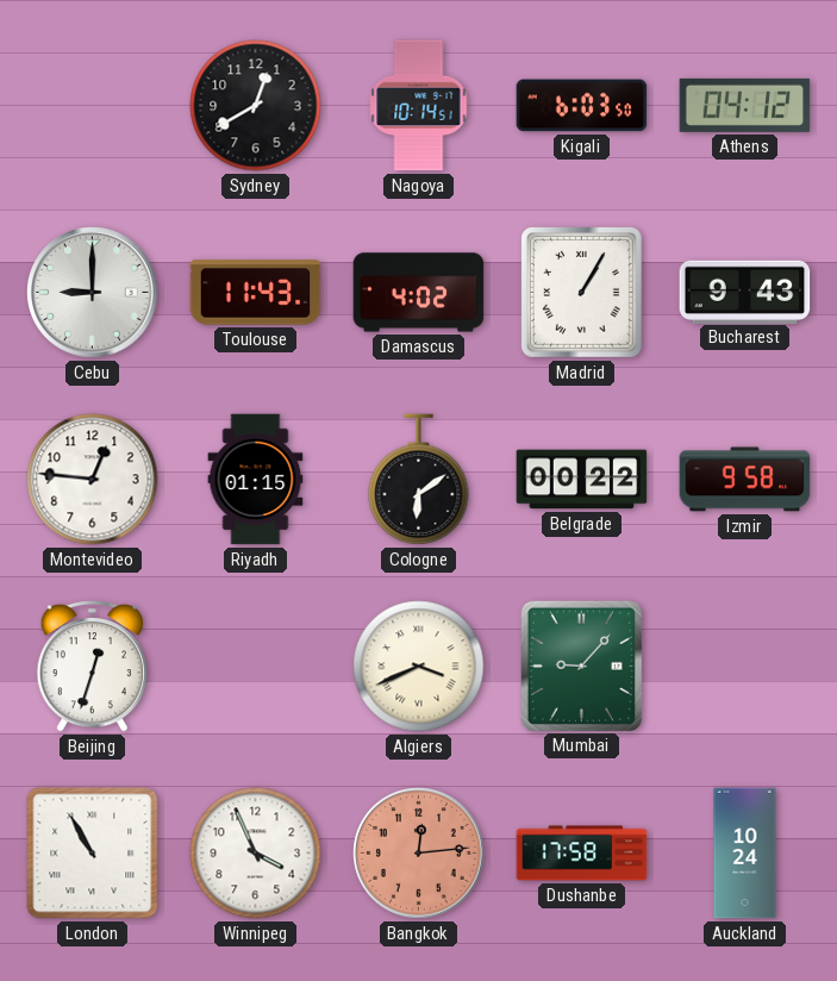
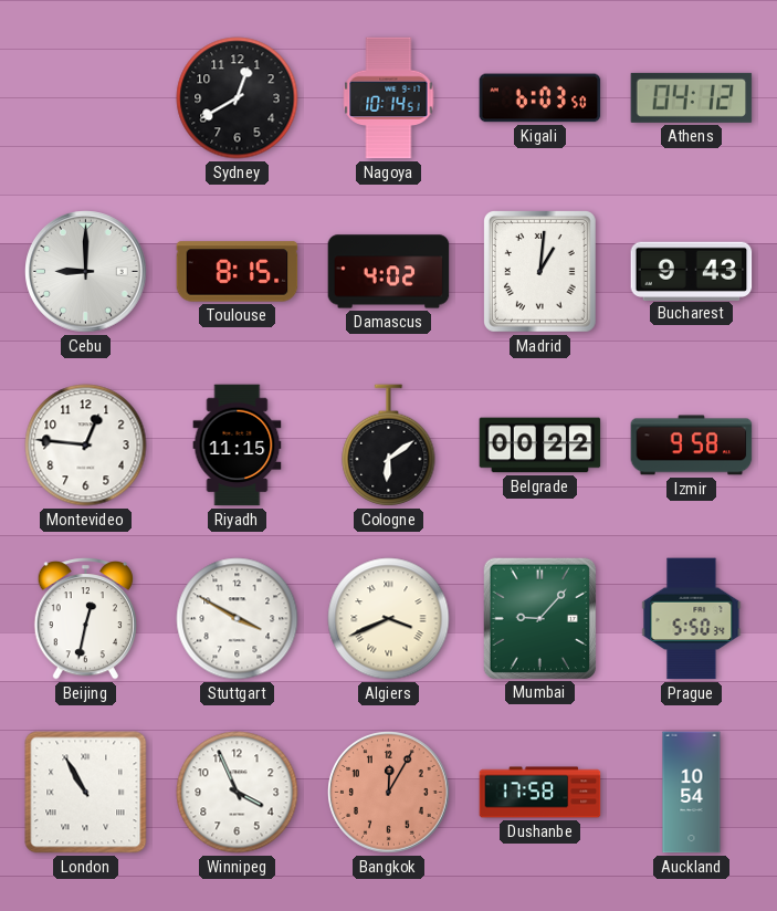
Toulouse: 11:43 -> 8:15 (238, 272)
Madrid: 1:05 -> 1:01 (540, 272)
Riyadh: 01:15 -> 11:15 (238, 446)
Beijing: 12:33 -> 12:32 (85, 619)
Stuttgart: none -> 3:50 (238, 619)
Prague: none -> 5:50 (692, 619)
Bangkok: 12:14 -> 12:05 (389, 793)
Auckland: 10:24 -> 10:54 (692, 793)
